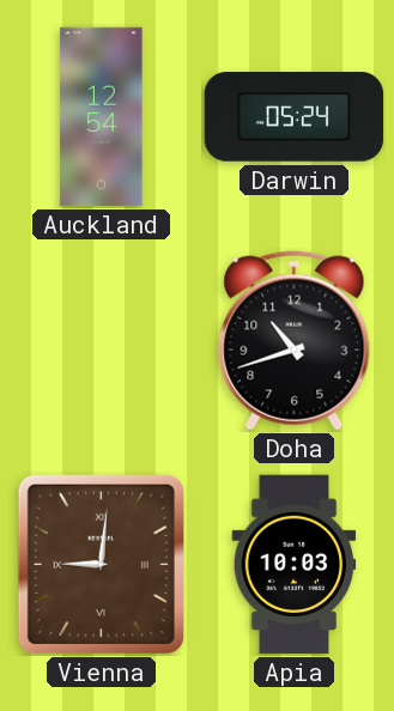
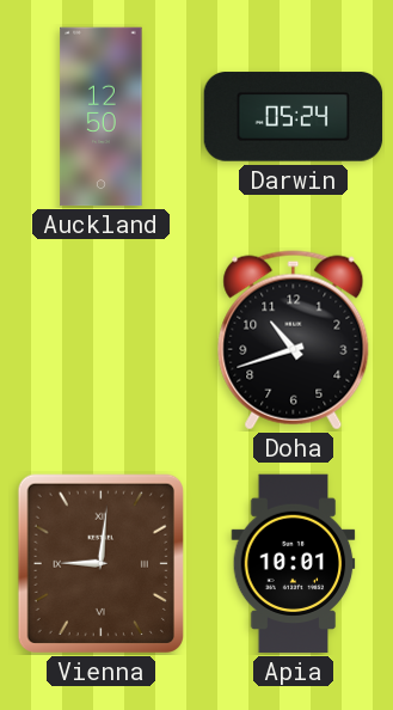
Auckland: 12:54 -> 12:50 (102, 117)
Apia: 10:03 -> 10:01 (294, 564)
